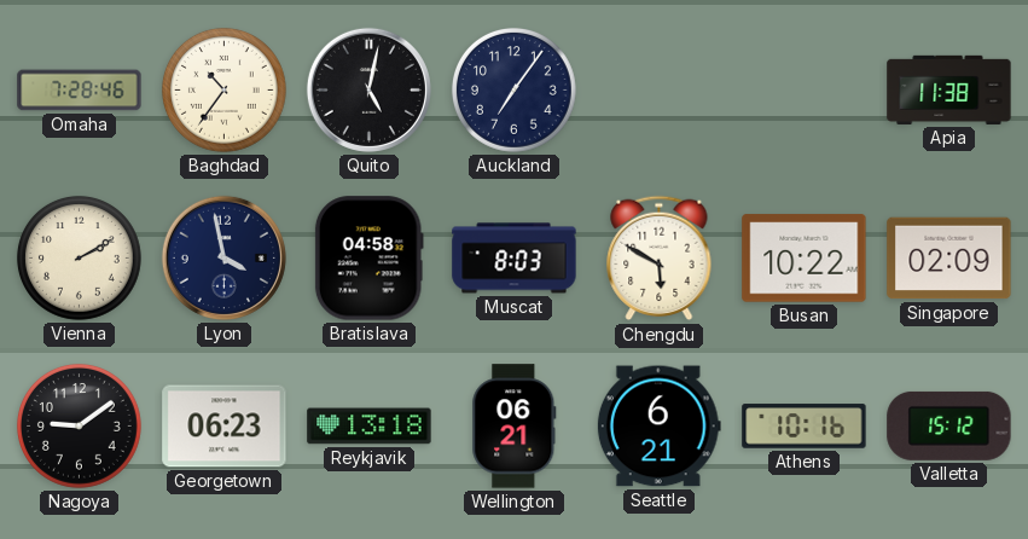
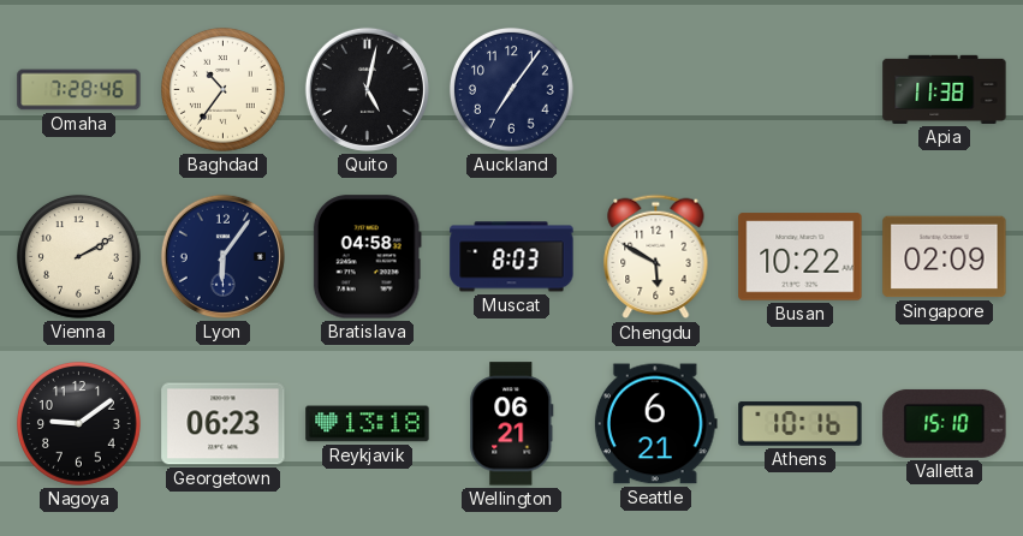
Lyon: 3:58 -> 6:06 (222, 256)
Valletta: 15:12 -> 15:10 (945, 423)
